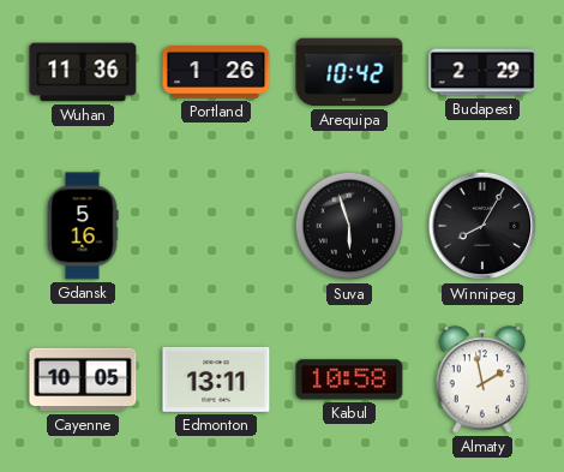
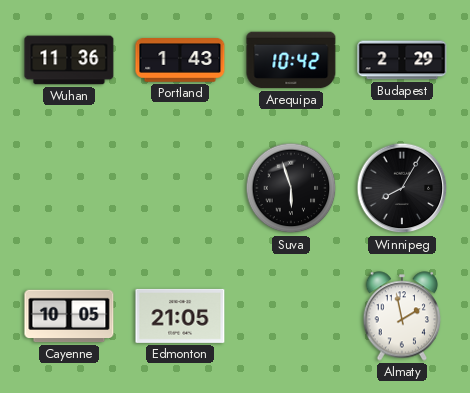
Portland: 1:26 -> 1:43 (180, 60)
Gdansk: 5:16 -> none (83, 226)
Edmonton: 13:11 -> 21:05 (180, 316)
Kabul: 10:58 -> none (349, 380)
